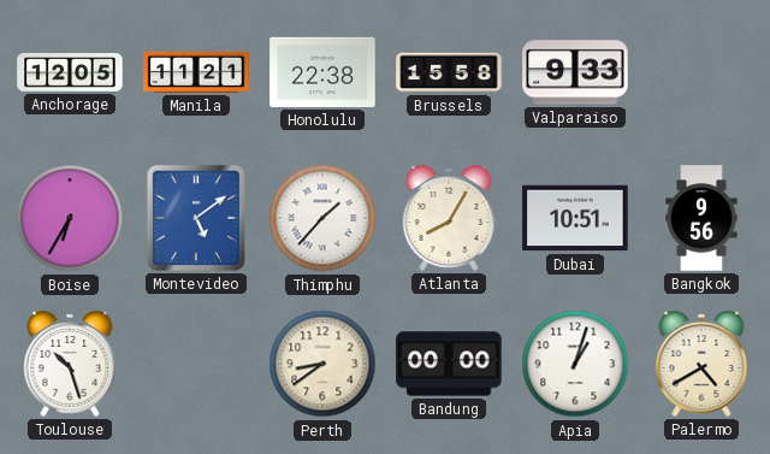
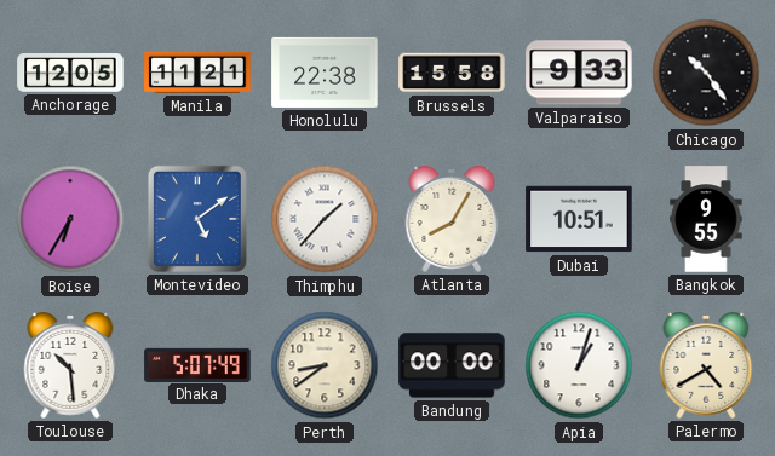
Chicago: none -> 10:24 (706, 73)
Bangkok: 9:56 -> 9:55 (706, 219)
Toulouse: 10:27 -> 10:29 (70, 366)
Dhaka: none -> 5:07 (197, 364)
